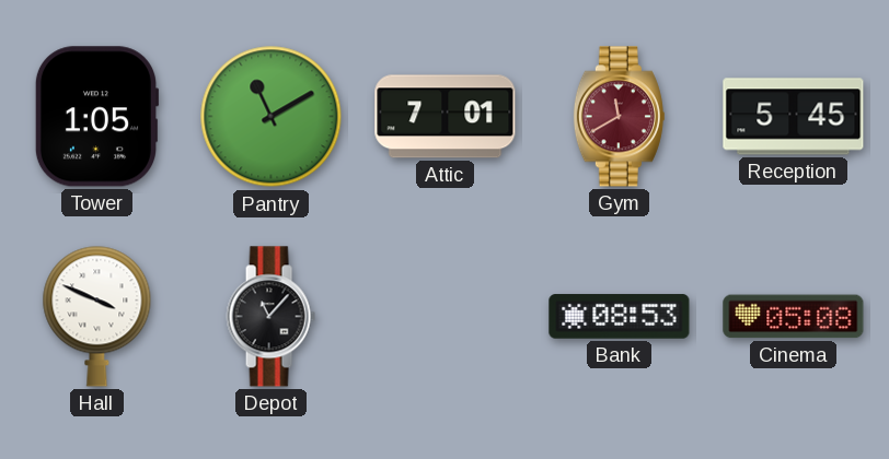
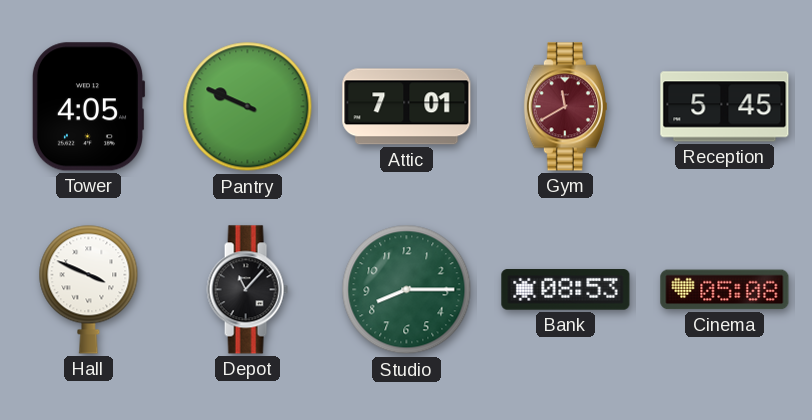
Tower: 1:05 -> 4:05 (88, 107)
Pantry: 11:10 -> 9:49 (248, 107)
Studio: none -> 8:15 (407, 290)
